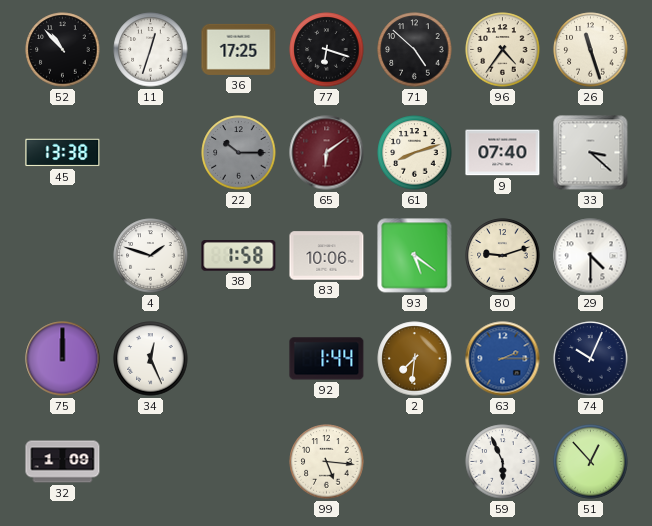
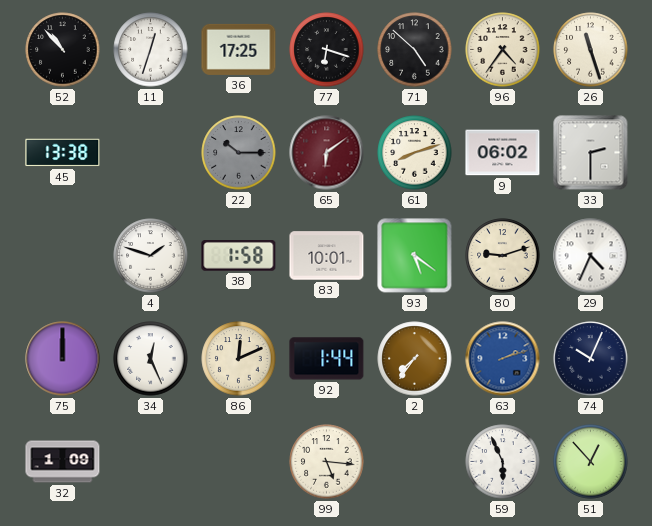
9: 07:40 -> 06:02 (503, 153)
33: 3:22 -> 2:30 (591, 153)
83: 10:06 -> 10:01 (327, 256)
29: 4:30 -> 4:34 (591, 256)
86: none -> 12:11 (239, 359)
2: 7:31 -> 7:36 (415, 359)
63: 2:15 -> 2:12 (503, 359)
